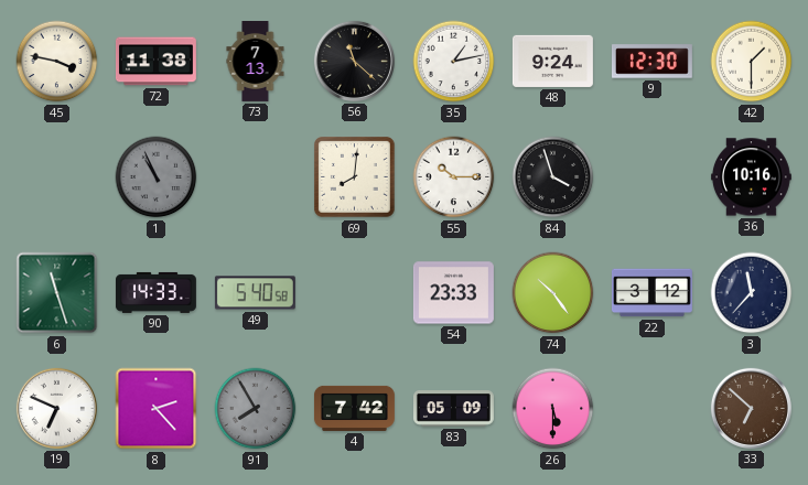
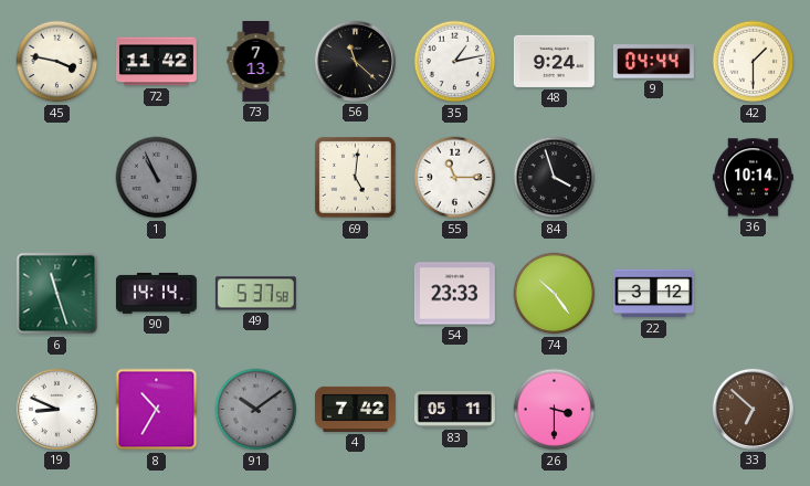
72: 11:38 -> 11:42 (156, 62)
9: 12:30 -> 04:44 (653, 62)
69: 8:01 -> 5:01 (356, 178)
55: 10:15 -> 11:15 (455, 178)
36: 10:16 -> 10:14 (753, 178)
90: 14:33 -> 14:14 (156, 293)
49: 5:40 -> 5:37 (255, 294)
3: 11:37 -> none (752, 293)
19: 6:49 -> 8:49 (56, 409)
8: 2:23 -> 10:35 (157, 410)
91: 7:55 -> 10:09 (256, 410)
83: 05:09 -> 05:11 (454, 410)
26: 5:30 -> 3:30 (555, 410)
